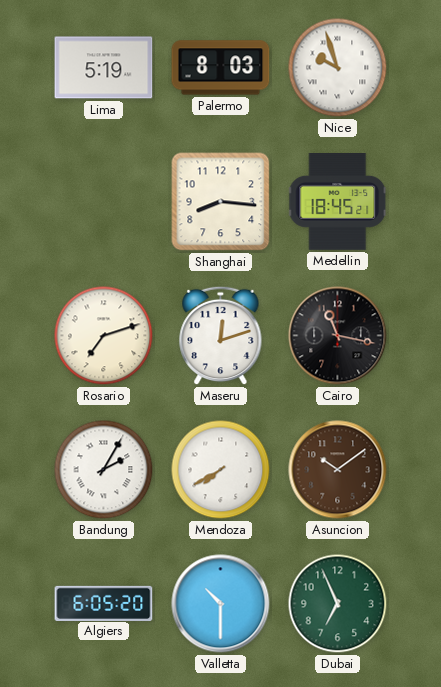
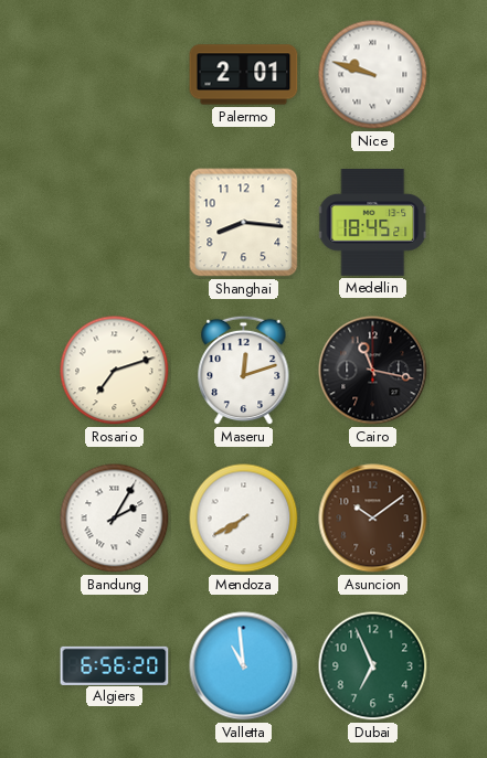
Lima: 5:19 -> none (104, 68)
Palermo: 8:03 -> 2:01 (244, 75)
Nice: 9:57 -> 9:48 (373, 75)
Algiers: 6:05 -> 6:56 (115, 665)
Valletta: 10:30 -> 10:59 (244, 666)
